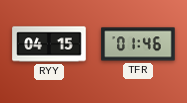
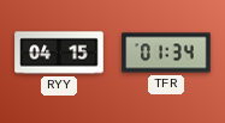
TFR: 01:46 -> 01:34 (166, 53)
